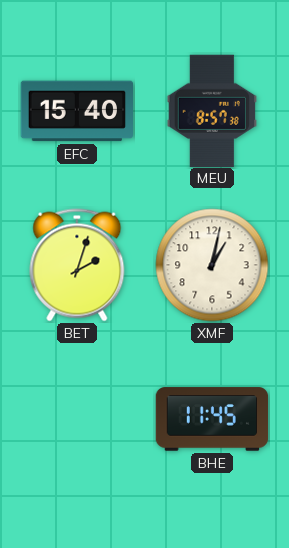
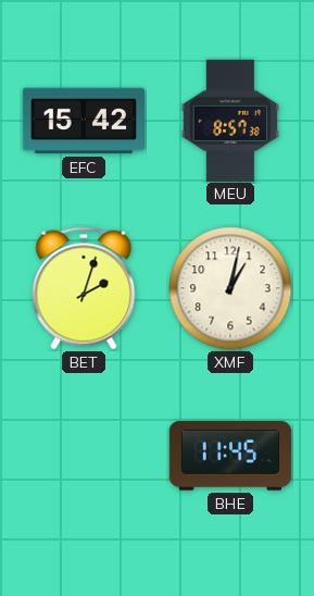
EFC: 15:40 -> 15:42 (83, 121)
